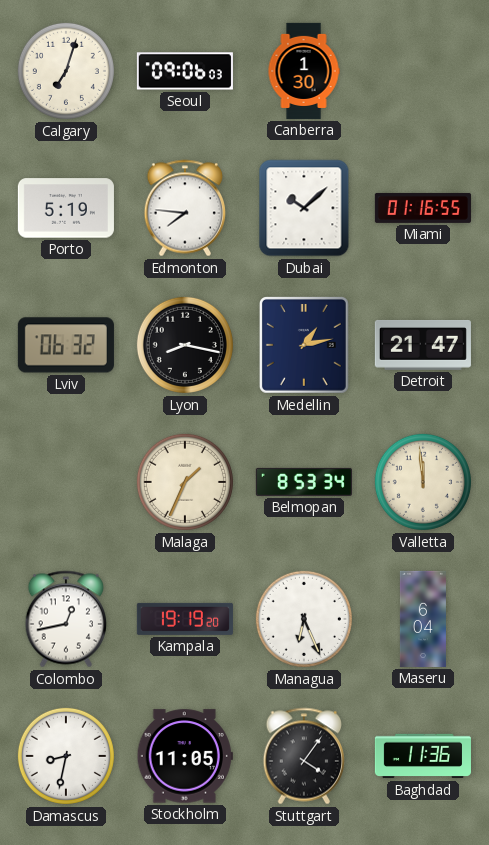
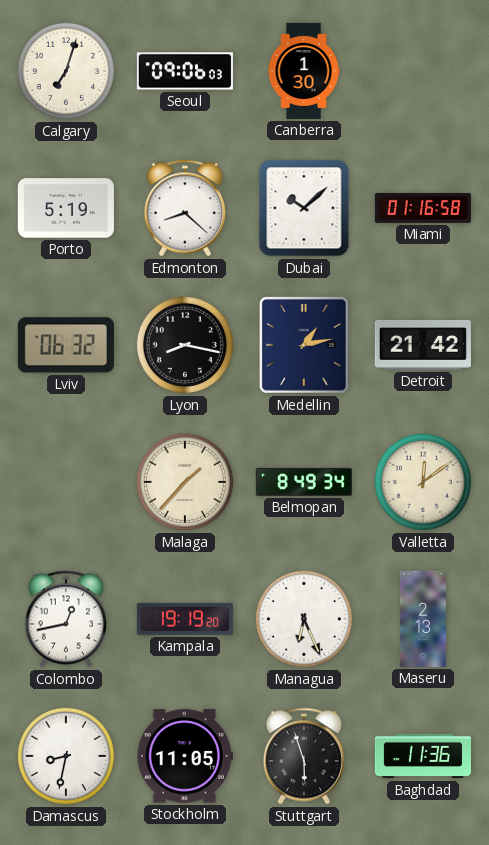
Edmonton: 7:46 -> 8:22 (184, 208)
Miami: 01:16:55 -> 01:16:58 (423, 208)
Detroit: 21:47 -> 21:42 (423, 345)
Malaga: 1:34 -> 1:37 (185, 482)
Belmopan: 8:53 -> 8:49 (304, 482)
Valletta: 11:59 -> 12:09 (423, 482)
Maseru: 6:04 -> 2:13 (423, 619)
Stuttgart: 4:06 -> 5:57 (303, 756)
